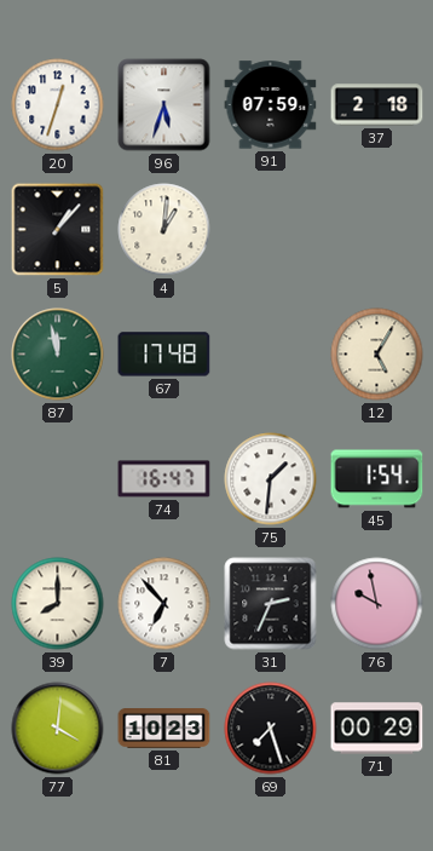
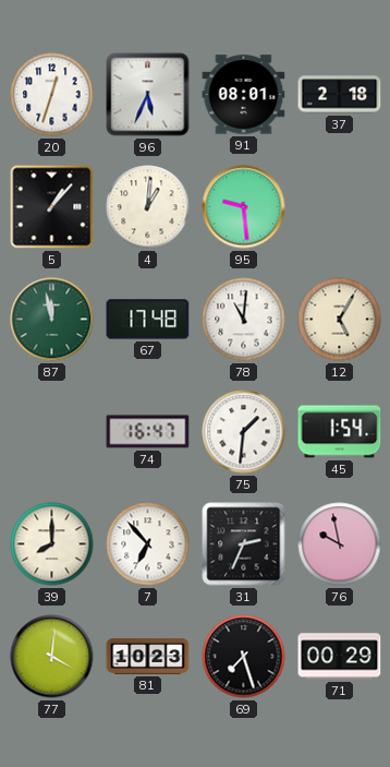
96: 5:33 -> 5:34 (148, 95)
91: 07:59 -> 08:01 (244, 95)
95: none -> 9:29 (244, 207)
78: none -> 11:01 (244, 320)
